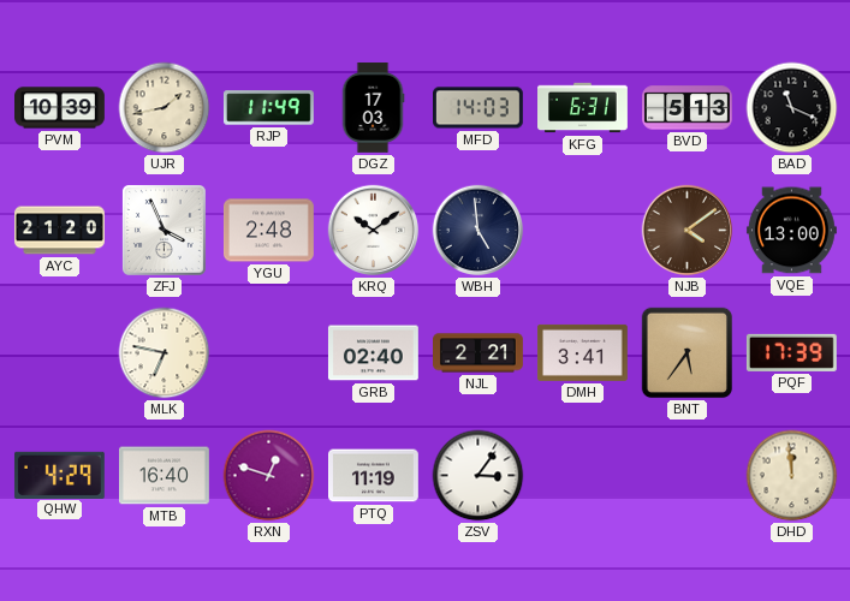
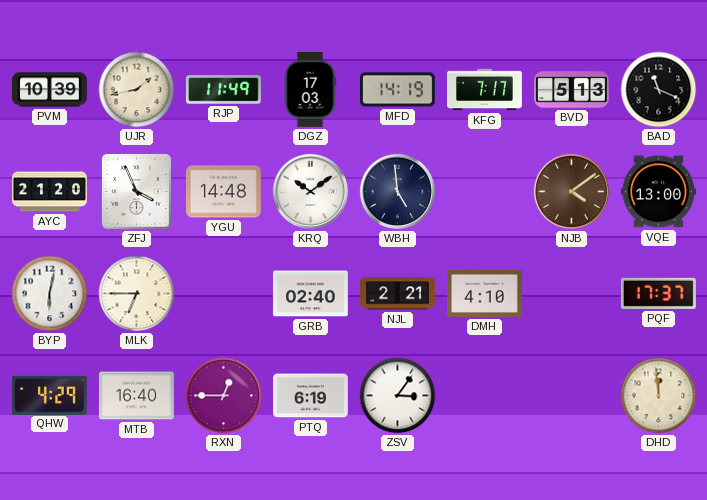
MFD: 14:03 -> 14:19 (398, 90)
KFG: 6:31 -> 7:17 (485, 90)
YGU: 2:48 -> 14:48 (224, 192)
BYP: none -> 6:02 (50, 294)
MLK: 6:47 -> 6:45 (137, 294)
DMH: 3:41 -> 4:10 (485, 293)
BNT: 5:36 -> none (688, 353)
PQF: 17:39 -> 17:37 (658, 293)
RXN: 12:48 -> 12:45 (224, 396)
PTQ: 11:19 -> 6:19 (311, 396)
